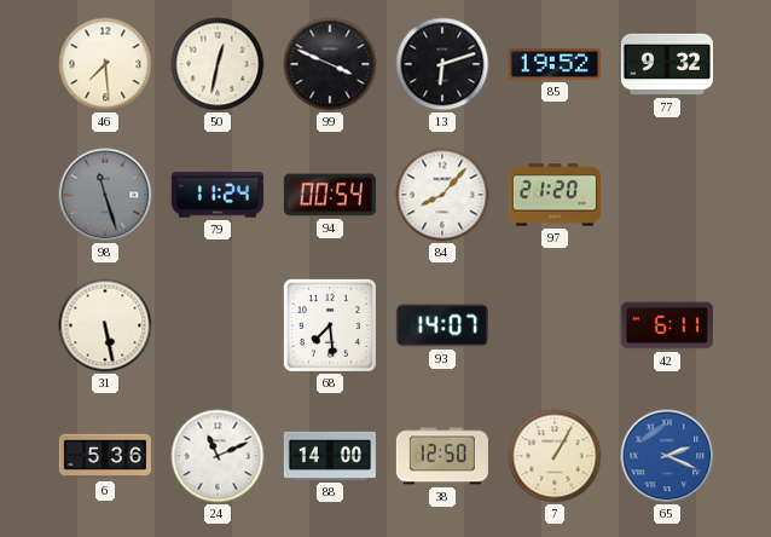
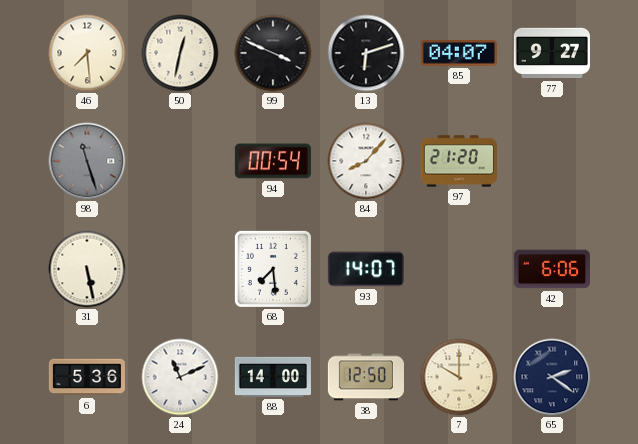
85: 19:52 -> 04:07 (459, 53)
77: 9:32 -> 9:27 (552, 53)
79: 11:24 -> none (218, 195)
42: 6:11 -> 6:06 (552, 269)
7: 1:05 -> 10:00 (459, 377)
65: 2:19 -> 2:21 (552, 377)
65 dial: blue -> navy (552, 377)
